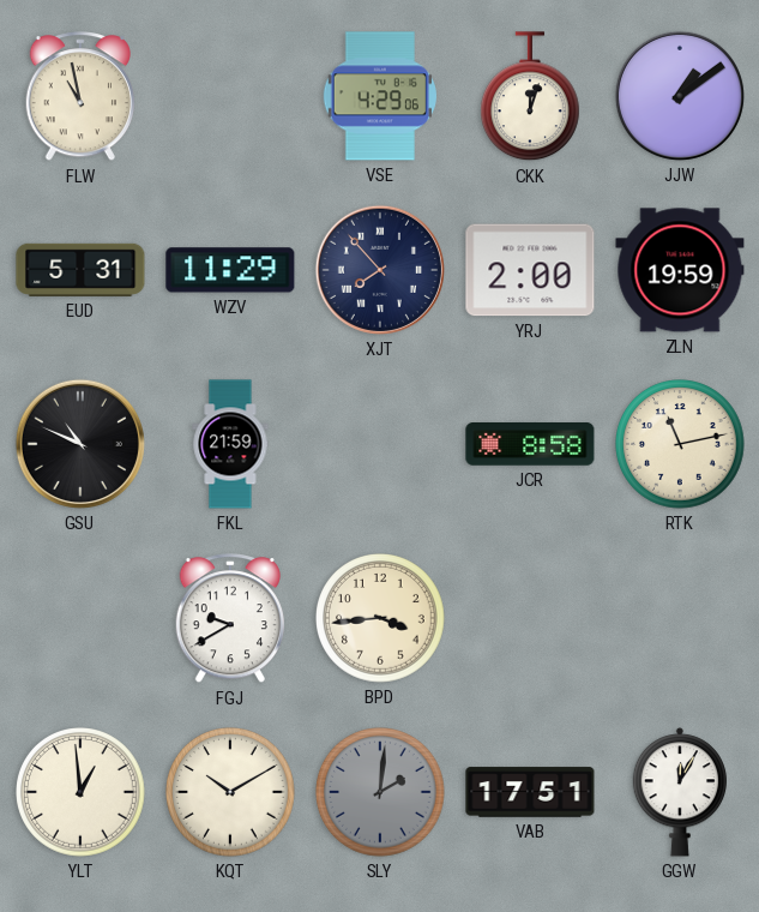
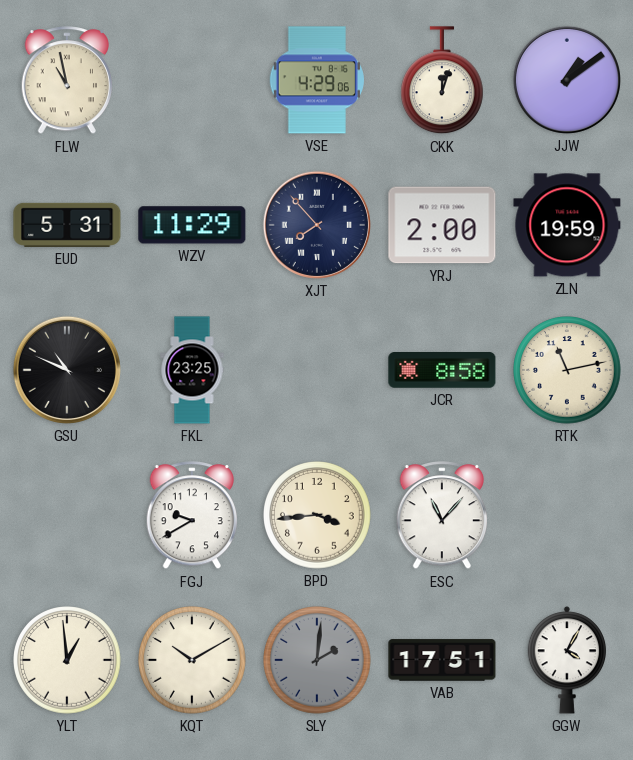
FKL: 21:59 -> 23:25 (192, 370)
ESC: none -> 11:07 (441, 516)
GGW: 12:05 -> 4:05 (567, 660)
